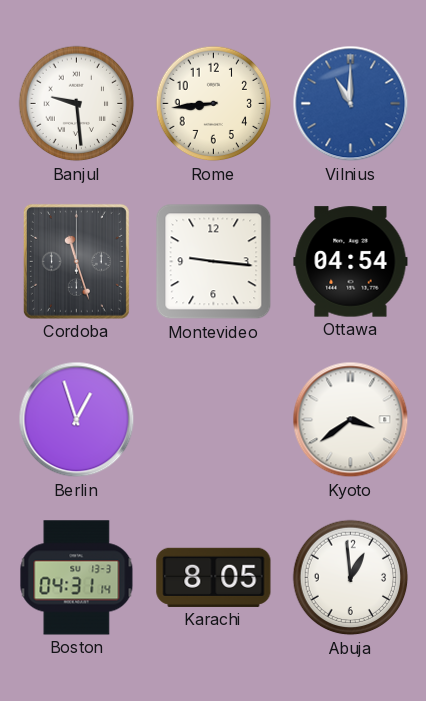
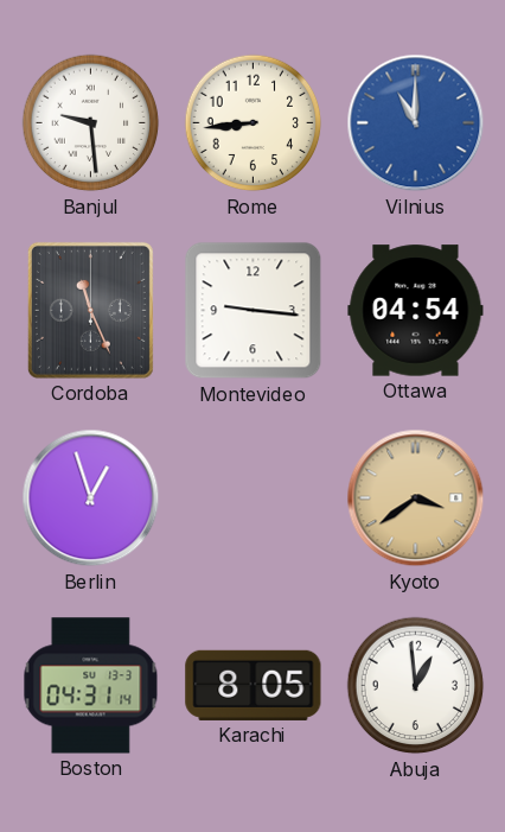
Cordoba: 11:27 -> 11:26 (90, 310)
Kyoto dial: white -> champagne (416, 498)
